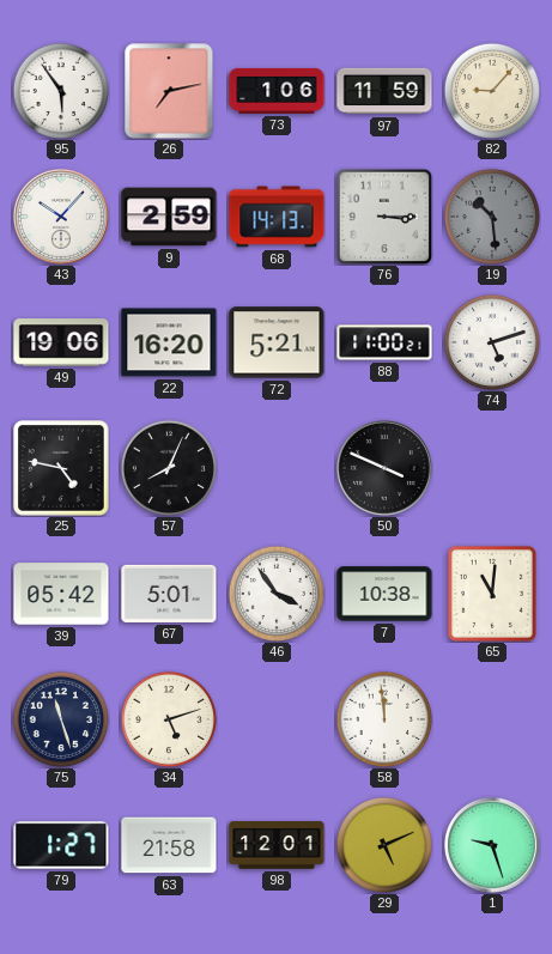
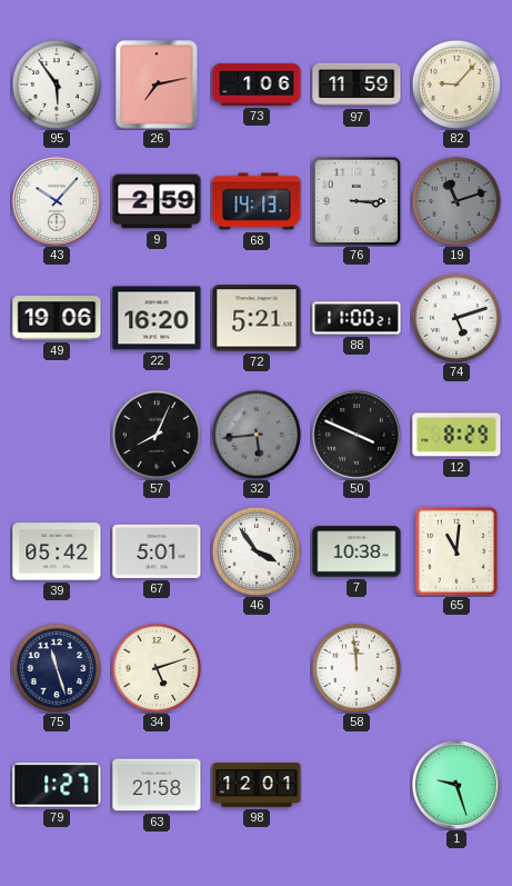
19: 10:29 -> 11:12 (455, 200)
25: 4:47 -> none (61, 468)
32: none -> 5:44 (255, 434)
12: none -> 8:29 (456, 435)
29: 5:11 -> none (383, 844)
